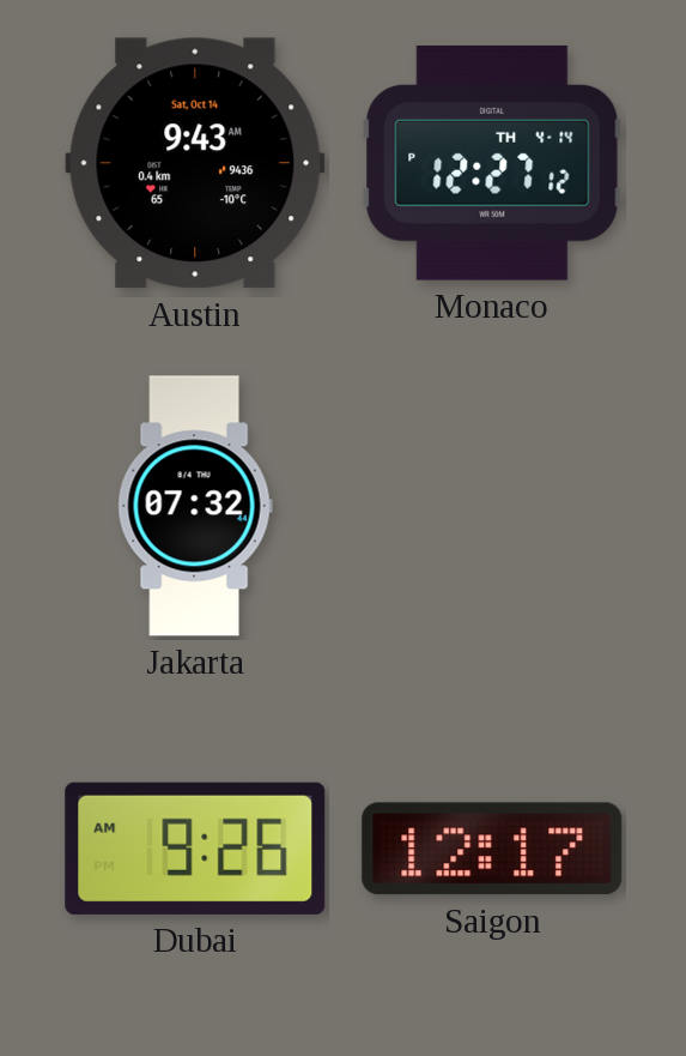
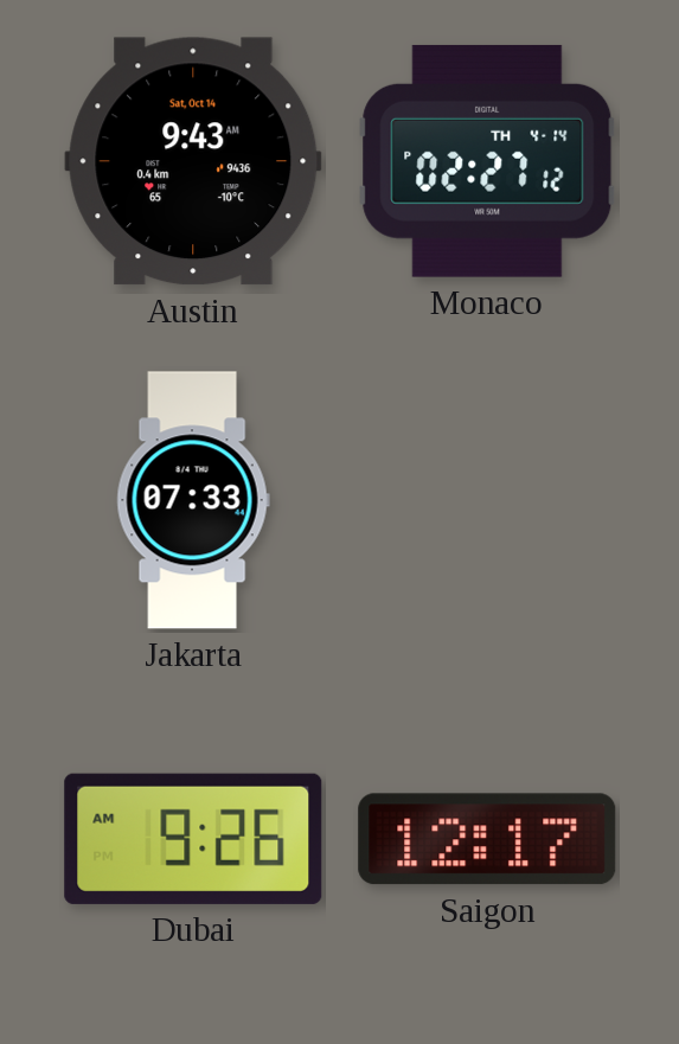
Monaco: 12:27 -> 02:27 (487, 161)
Jakarta: 07:32 -> 07:33 (193, 500)
